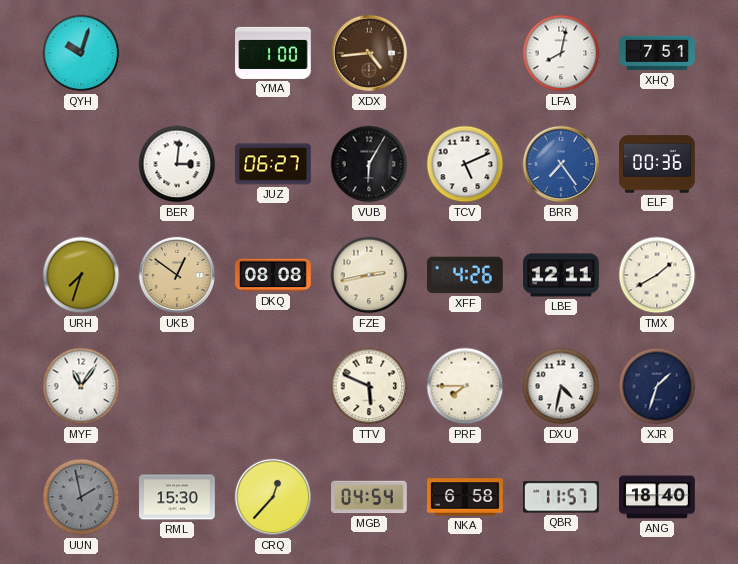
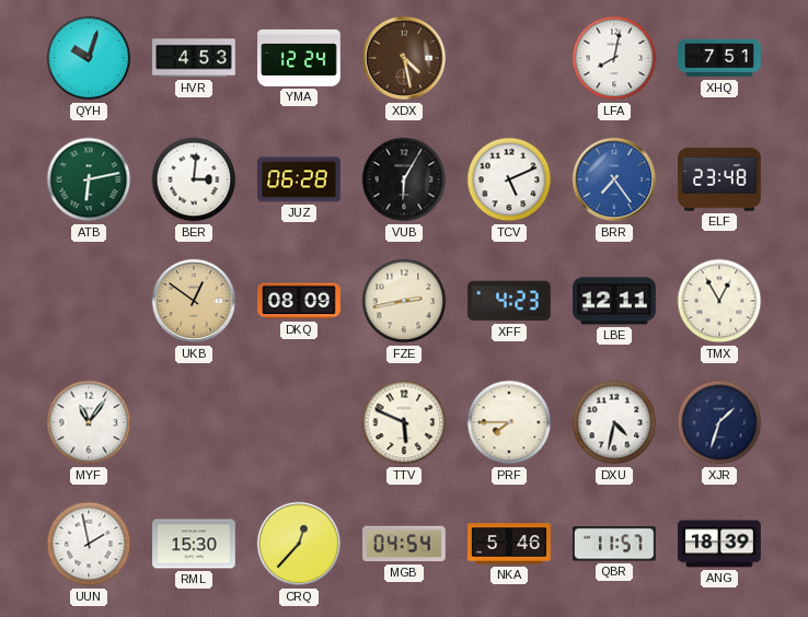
HVR: none -> 4:53 (194, 58)
YMA: 1:00 -> 12:24 (299, 58)
XDX: 4:44 -> 4:28 (404, 58)
ATB: none -> 6:13 (89, 179)
JUZ: 06:27 -> 06:28 (299, 179)
ELF: 00:36 -> 23:48 (719, 179)
URH: 7:33 -> none (81, 275)
DKQ: 08:08 -> 08:09 (299, 301)
XFF: 4:26 -> 4:23 (510, 301)
TMX: 1:40 -> 12:55 (719, 301)
UUN dial: grey -> white (89, 544)
NKA: 6:58 -> 5:46 (510, 544)
ANG: 18:40 -> 18:39 (719, 544)
